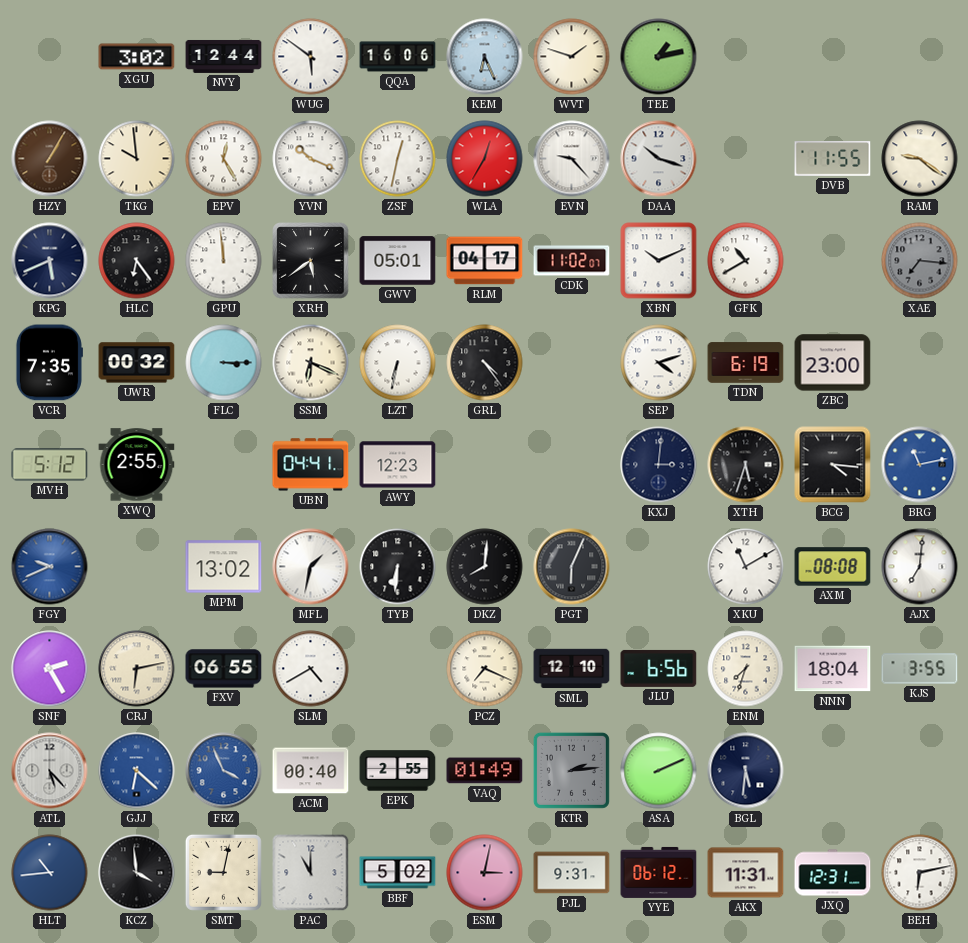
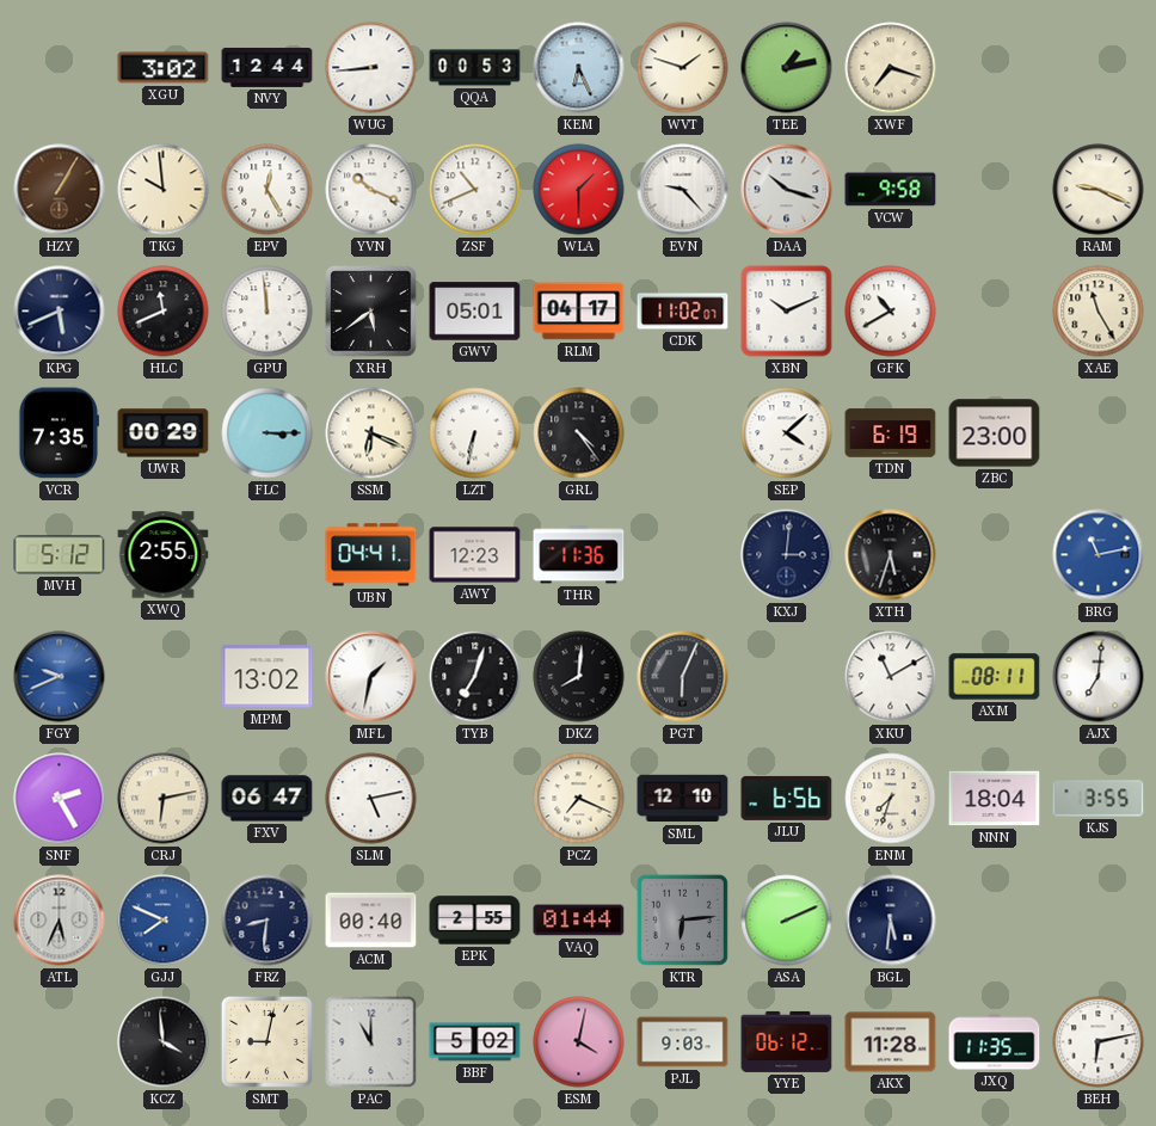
WUG: 5:51 -> 8:44 (371, 68)
QQA: 16:06 -> 00:53 (475, 68)
XWF: none -> 7:18 (891, 68)
ZSF: 12:32 -> 10:41 (475, 190)
WLA: 12:35 -> 1:30 (579, 190)
VCW: none -> 9:58 (891, 190)
DVB: 11:55 -> none (833, 159)
RAM: 9:21 -> 9:19 (1099, 190)
HLC: 6:24 -> 11:41 (164, 312)
XAE: 7:16 -> 11:25 (1099, 312)
XAE dial: grey -> cream (1099, 312)
UWR: 00:32 -> 00:29 (164, 433)
SEP: 4:12 -> 4:08 (787, 433)
THR: none -> 11:36 (579, 555)
BCG: 4:16 -> none (833, 465)
TYB: 6:31 -> 7:03 (475, 677)
AXM: 08:08 -> 08:11 (995, 677)
FXV: 06:55 -> 06:47 (268, 799)
SLM: 4:40 -> 5:13 (371, 799)
ATL: 5:23 -> 5:34 (60, 921)
GJJ: 6:22 -> 7:49 (164, 921)
FRZ: 3:56 -> 8:31 (268, 921)
FRZ dial: blue -> navy (268, 921)
VAQ: 01:49 -> 01:44 (579, 921)
KTR: 2:14 -> 6:14 (682, 919)
HLT: 10:44 -> none (50, 873)
ESM: 3:02 -> 4:02 (579, 1042)
PJL: 9:31 -> 9:03 (683, 1042)
AKX: 11:31 -> 11:28 (891, 1042)
JXQ: 12:31 -> 11:35 (995, 1042)
